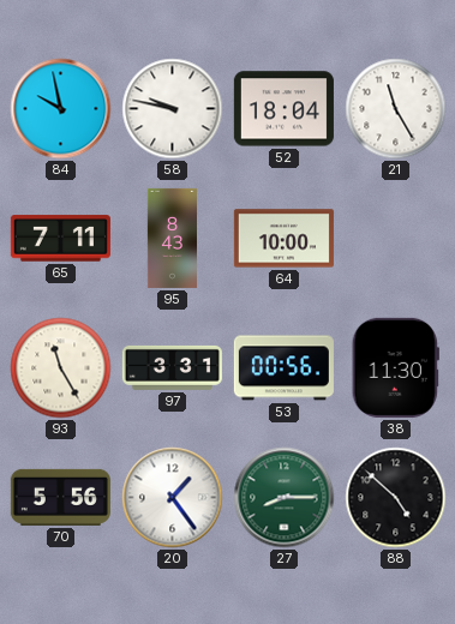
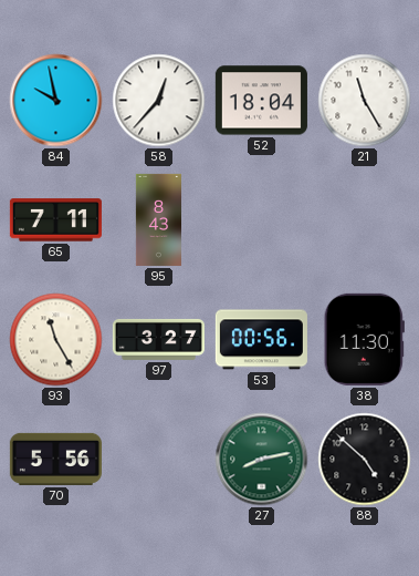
58: 9:47 -> 12:37 (159, 101)
64: 10:00 -> none (283, 239)
97: 3:31 -> 3:27 (158, 339)
20: 1:24 -> none (173, 498)
27: 8:15 -> 8:13 (262, 460)
